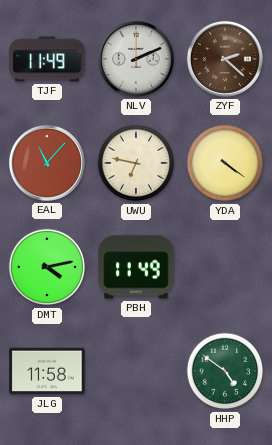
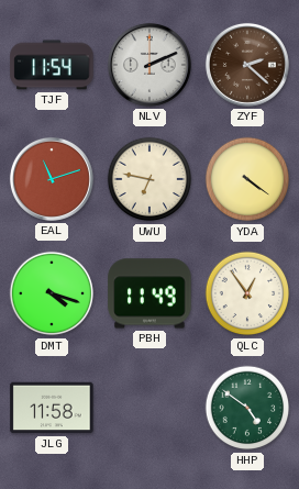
TJF: 11:49 -> 11:54 (52, 65)
EAL: 11:07 -> 11:12 (52, 179)
DMT: 4:13 -> 4:18 (52, 293)
QLC: none -> 12:54 (247, 293)
